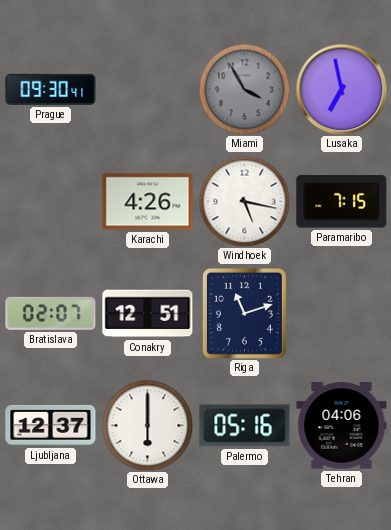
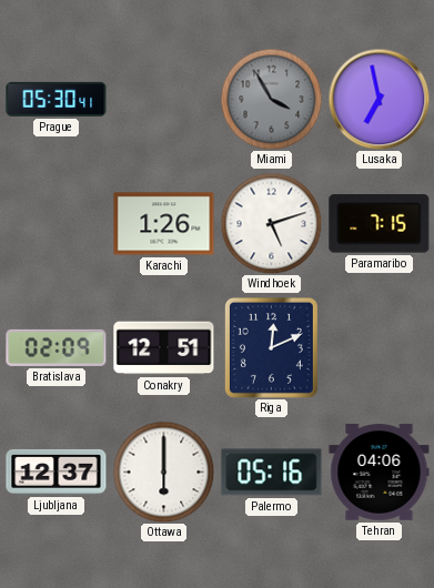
Prague: 09:30 -> 05:30 (57, 99)
Karachi: 4:26 -> 1:26 (164, 224)
Windhoek: 5:17 -> 5:12 (271, 223)
Bratislava: 02:07 -> 02:09 (57, 347)
Riga: 11:12 -> 12:11 (271, 347)
